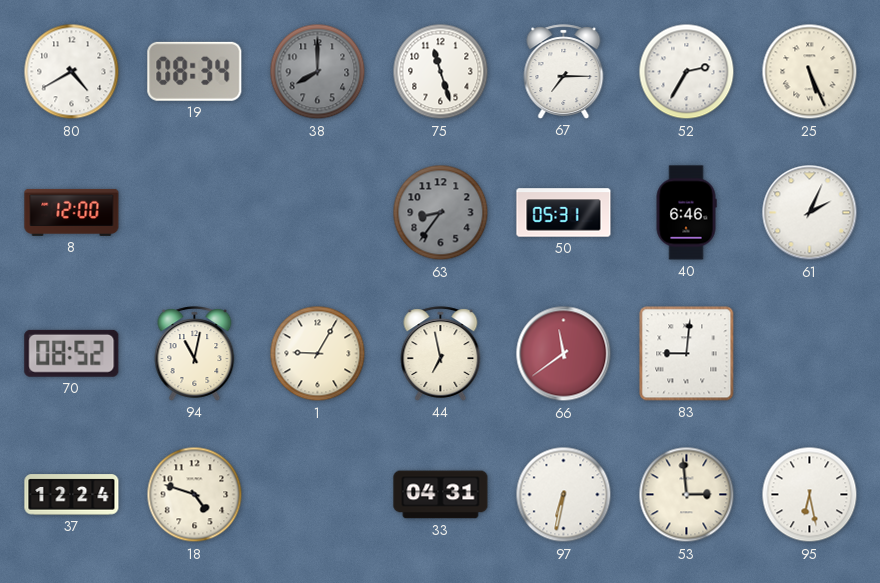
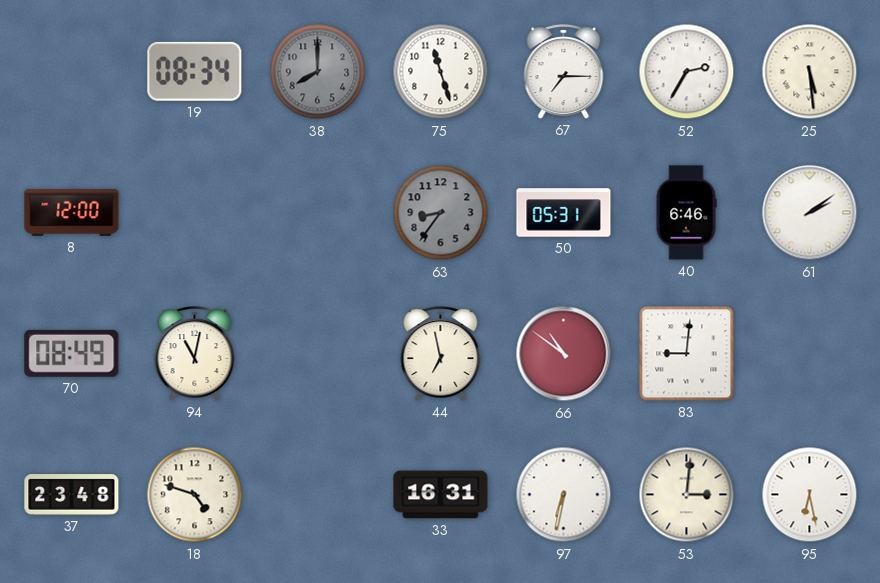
80: 4:40 -> none (72, 72)
25: 5:26 -> 5:29 (810, 72)
61: 2:04 -> 2:09 (810, 213)
70: 08:52 -> 08:49 (72, 353)
1: 9:05 -> none (318, 354)
66: 11:39 -> 10:51 (564, 354)
37: 12:24 -> 23:48 (72, 495)
33: 04:31 -> 16:31 (441, 495)
53: 2:59 -> 3:01 (687, 495)
